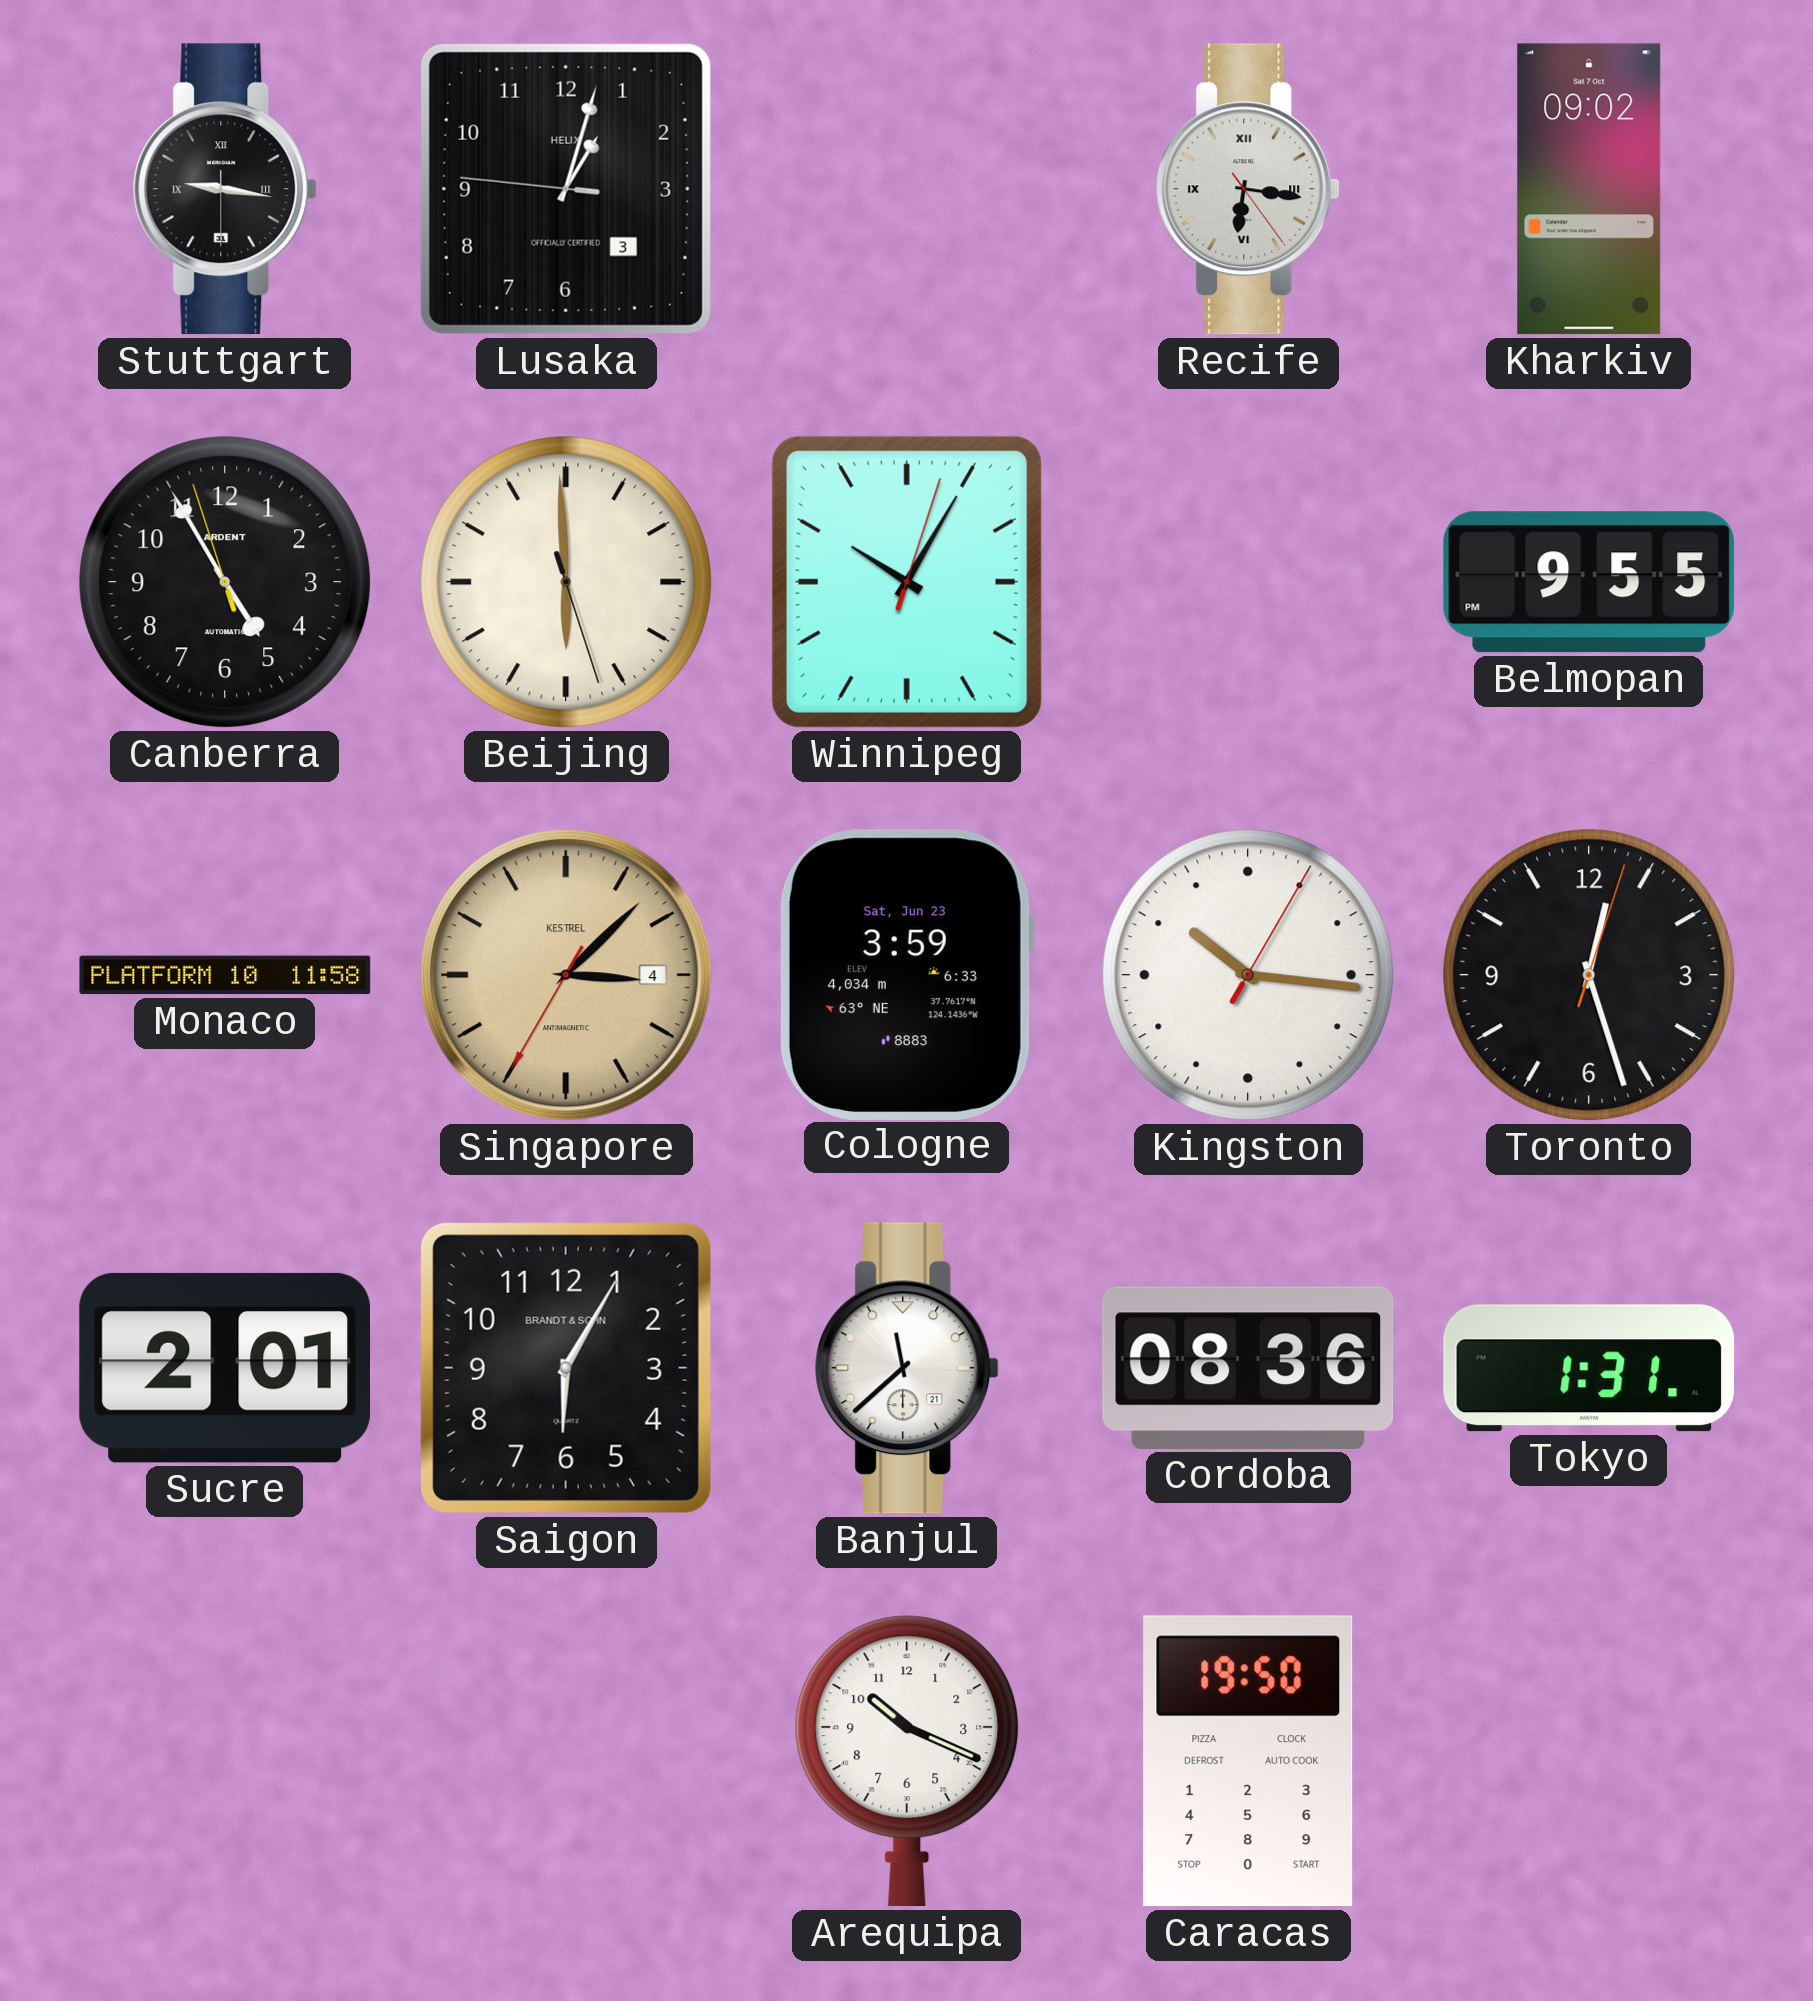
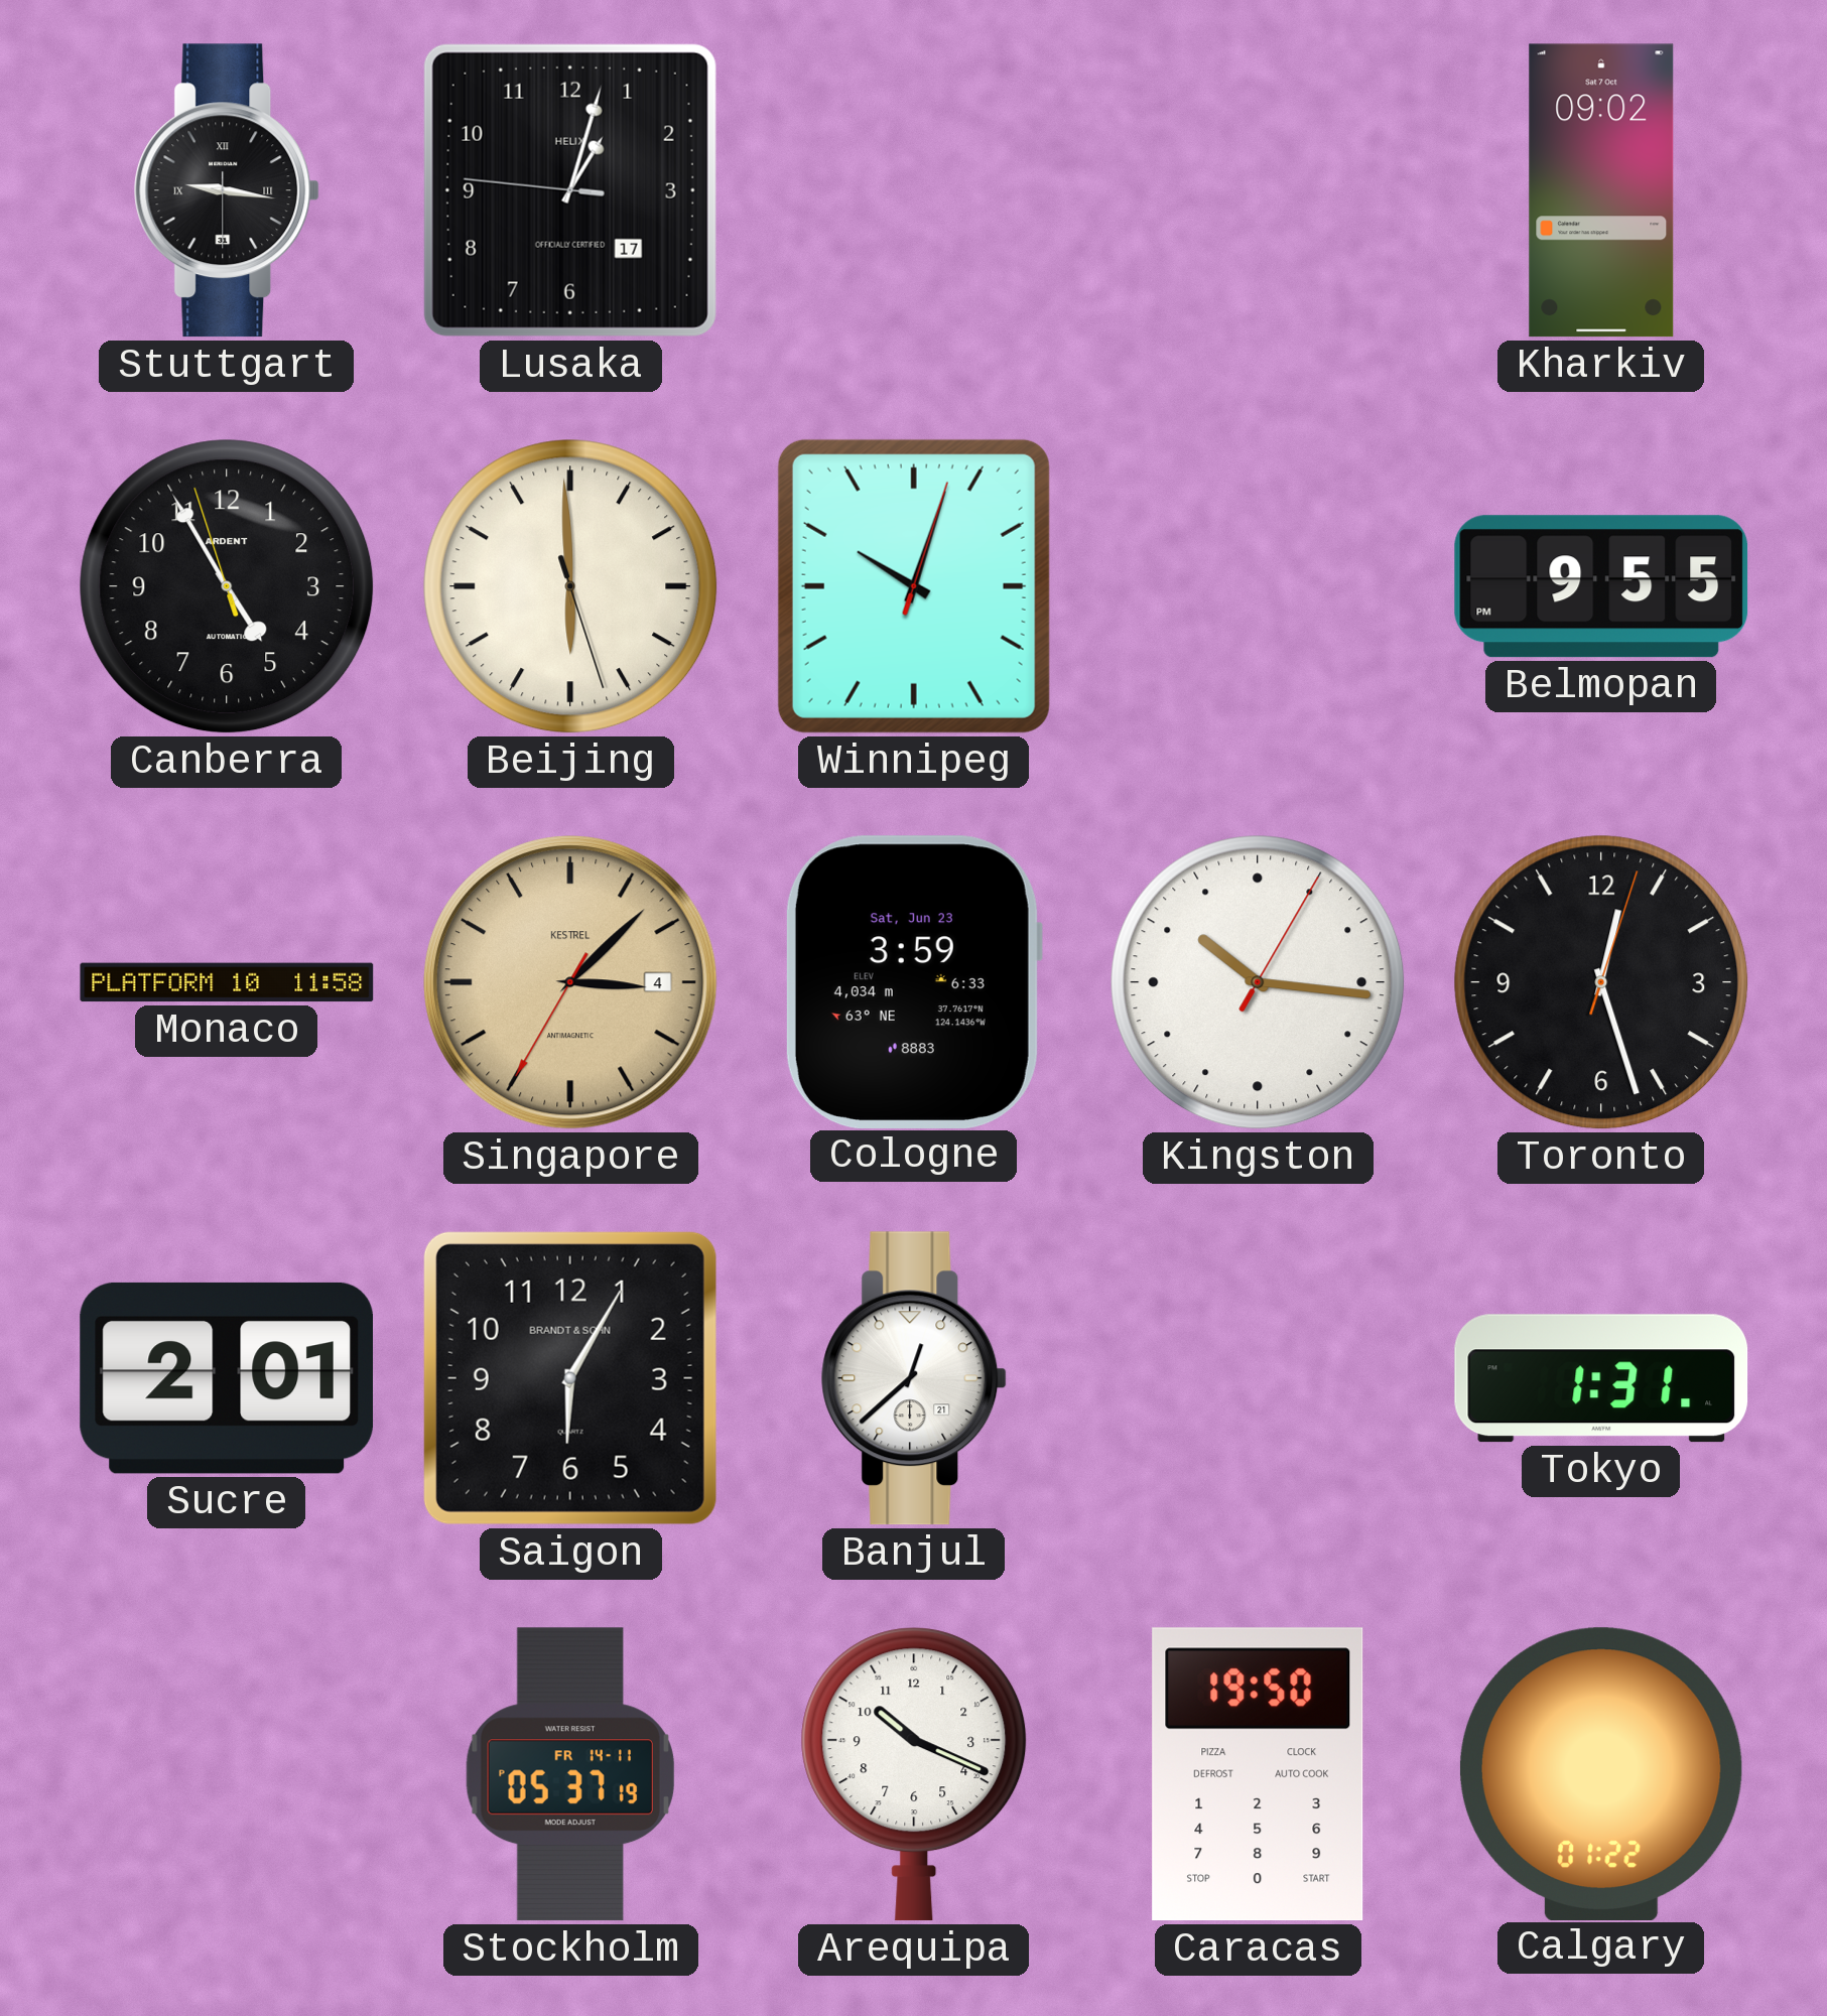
Lusaka date: 3 -> 17 (570, 190)
Recife: 6:16 -> none (1248, 189)
Winnipeg: 10:05 -> 10:03 (914, 586)
Banjul: 11:38 -> 12:38 (914, 1378)
Cordoba: 08:36 -> none (1248, 1368)
Stockholm: none -> 05:37 (570, 1774)
Calgary: none -> 01:22 (1601, 1773)
